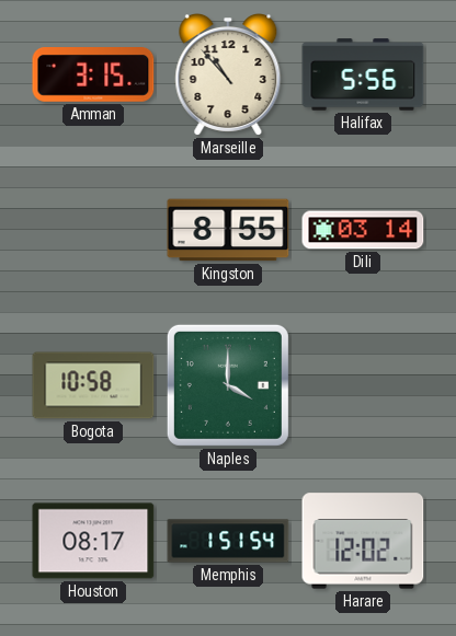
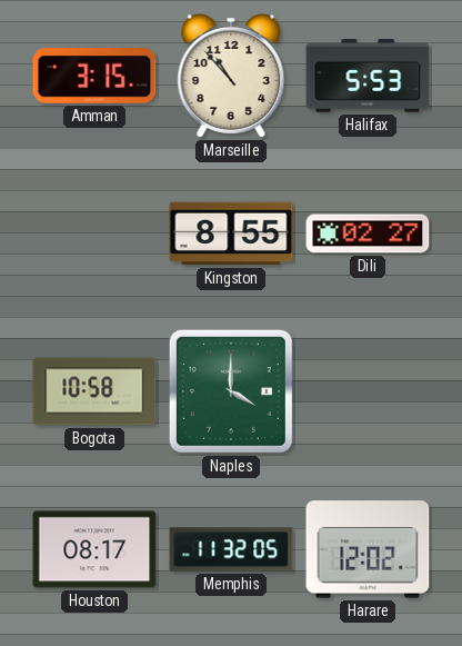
Halifax: 5:56 -> 5:53 (368, 76)
Dili: 03:14 -> 02:27 (368, 233)
Memphis: 1:51 -> 11:32 (231, 549)
